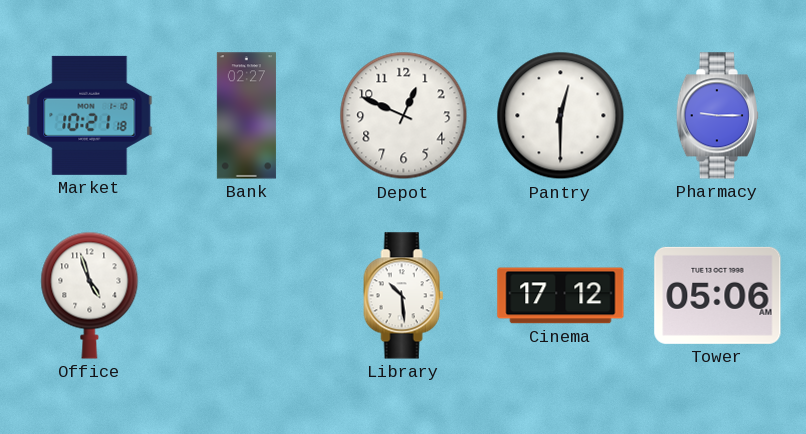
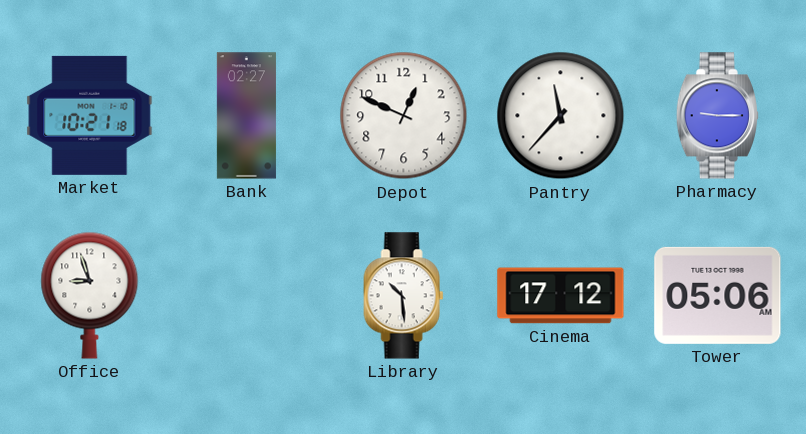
Pantry: 12:30 -> 11:37 (561, 116)
Office: 4:57 -> 8:57 (90, 295)
